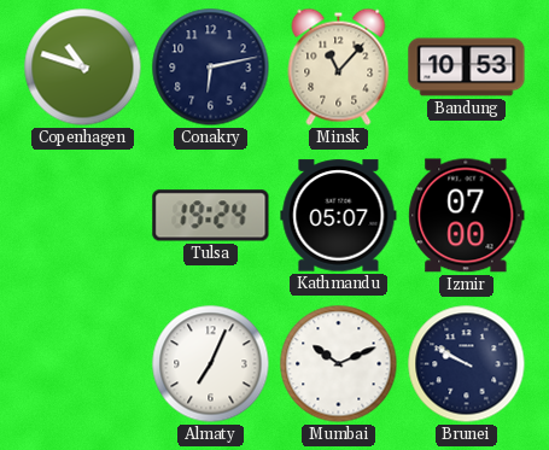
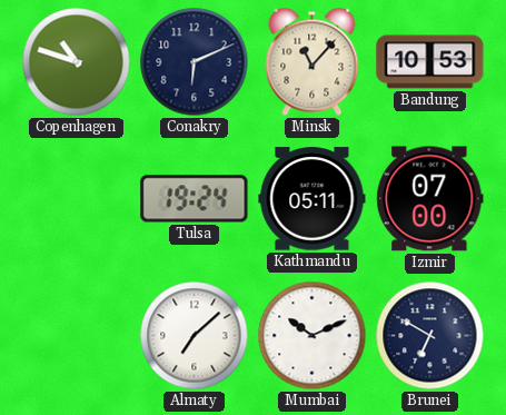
Conakry: 6:13 -> 6:11 (195, 62)
Kathmandu: 05:07 -> 05:11 (312, 199)
Almaty: 7:04 -> 7:08 (195, 336)
Brunei: 9:50 -> 6:50 (430, 336)
